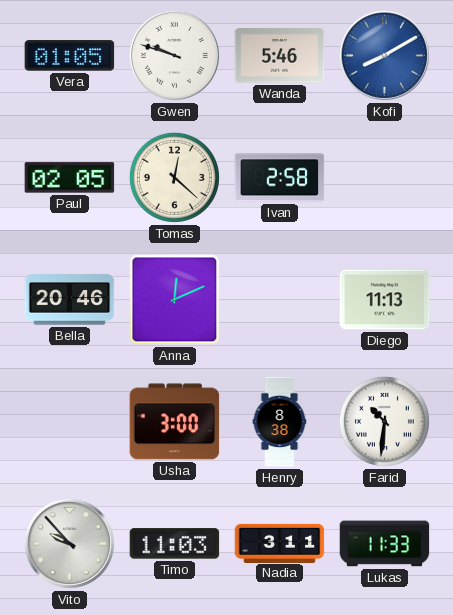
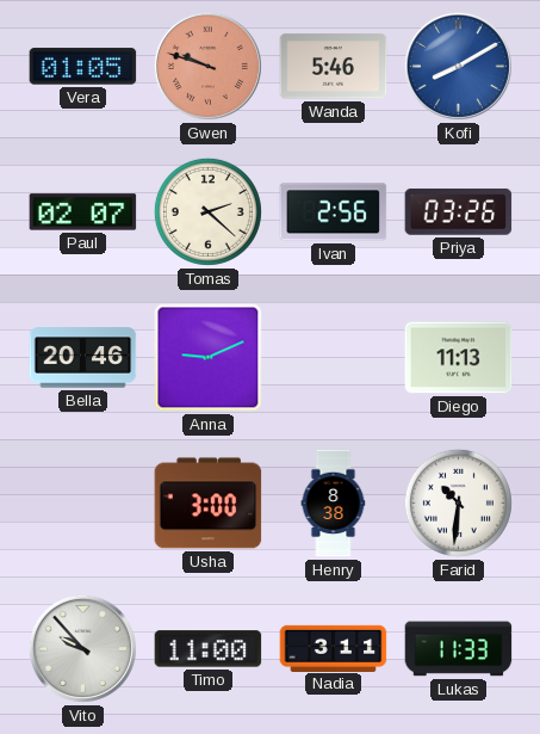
Gwen dial: white -> salmon (207, 66)
Paul: 02:05 -> 02:07 (83, 212)
Tomas: 12:22 -> 2:22 (207, 211)
Ivan: 2:58 -> 2:56 (334, 212)
Priya: none -> 03:26 (459, 211)
Anna: 12:11 -> 9:11 (209, 358)
Timo: 11:03 -> 11:00 (209, 649)
